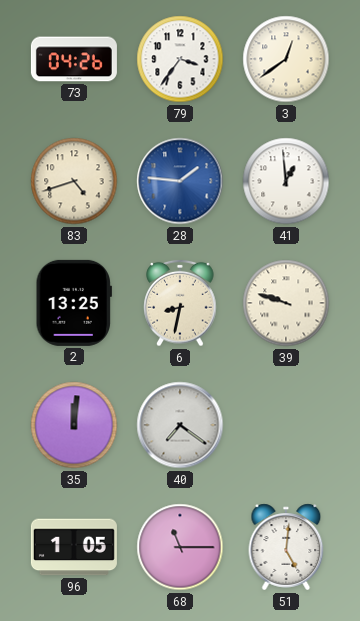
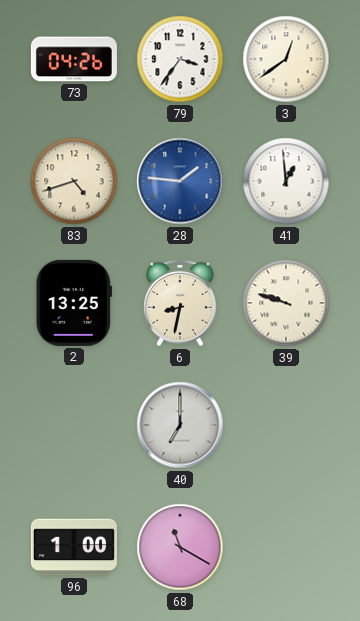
35: 12:01 -> none (74, 425)
40: 7:21 -> 7:00 (180, 425)
96: 1:05 -> 1:00 (74, 547)
68: 11:15 -> 11:20 (180, 547)
51: 5:01 -> none (286, 547)
